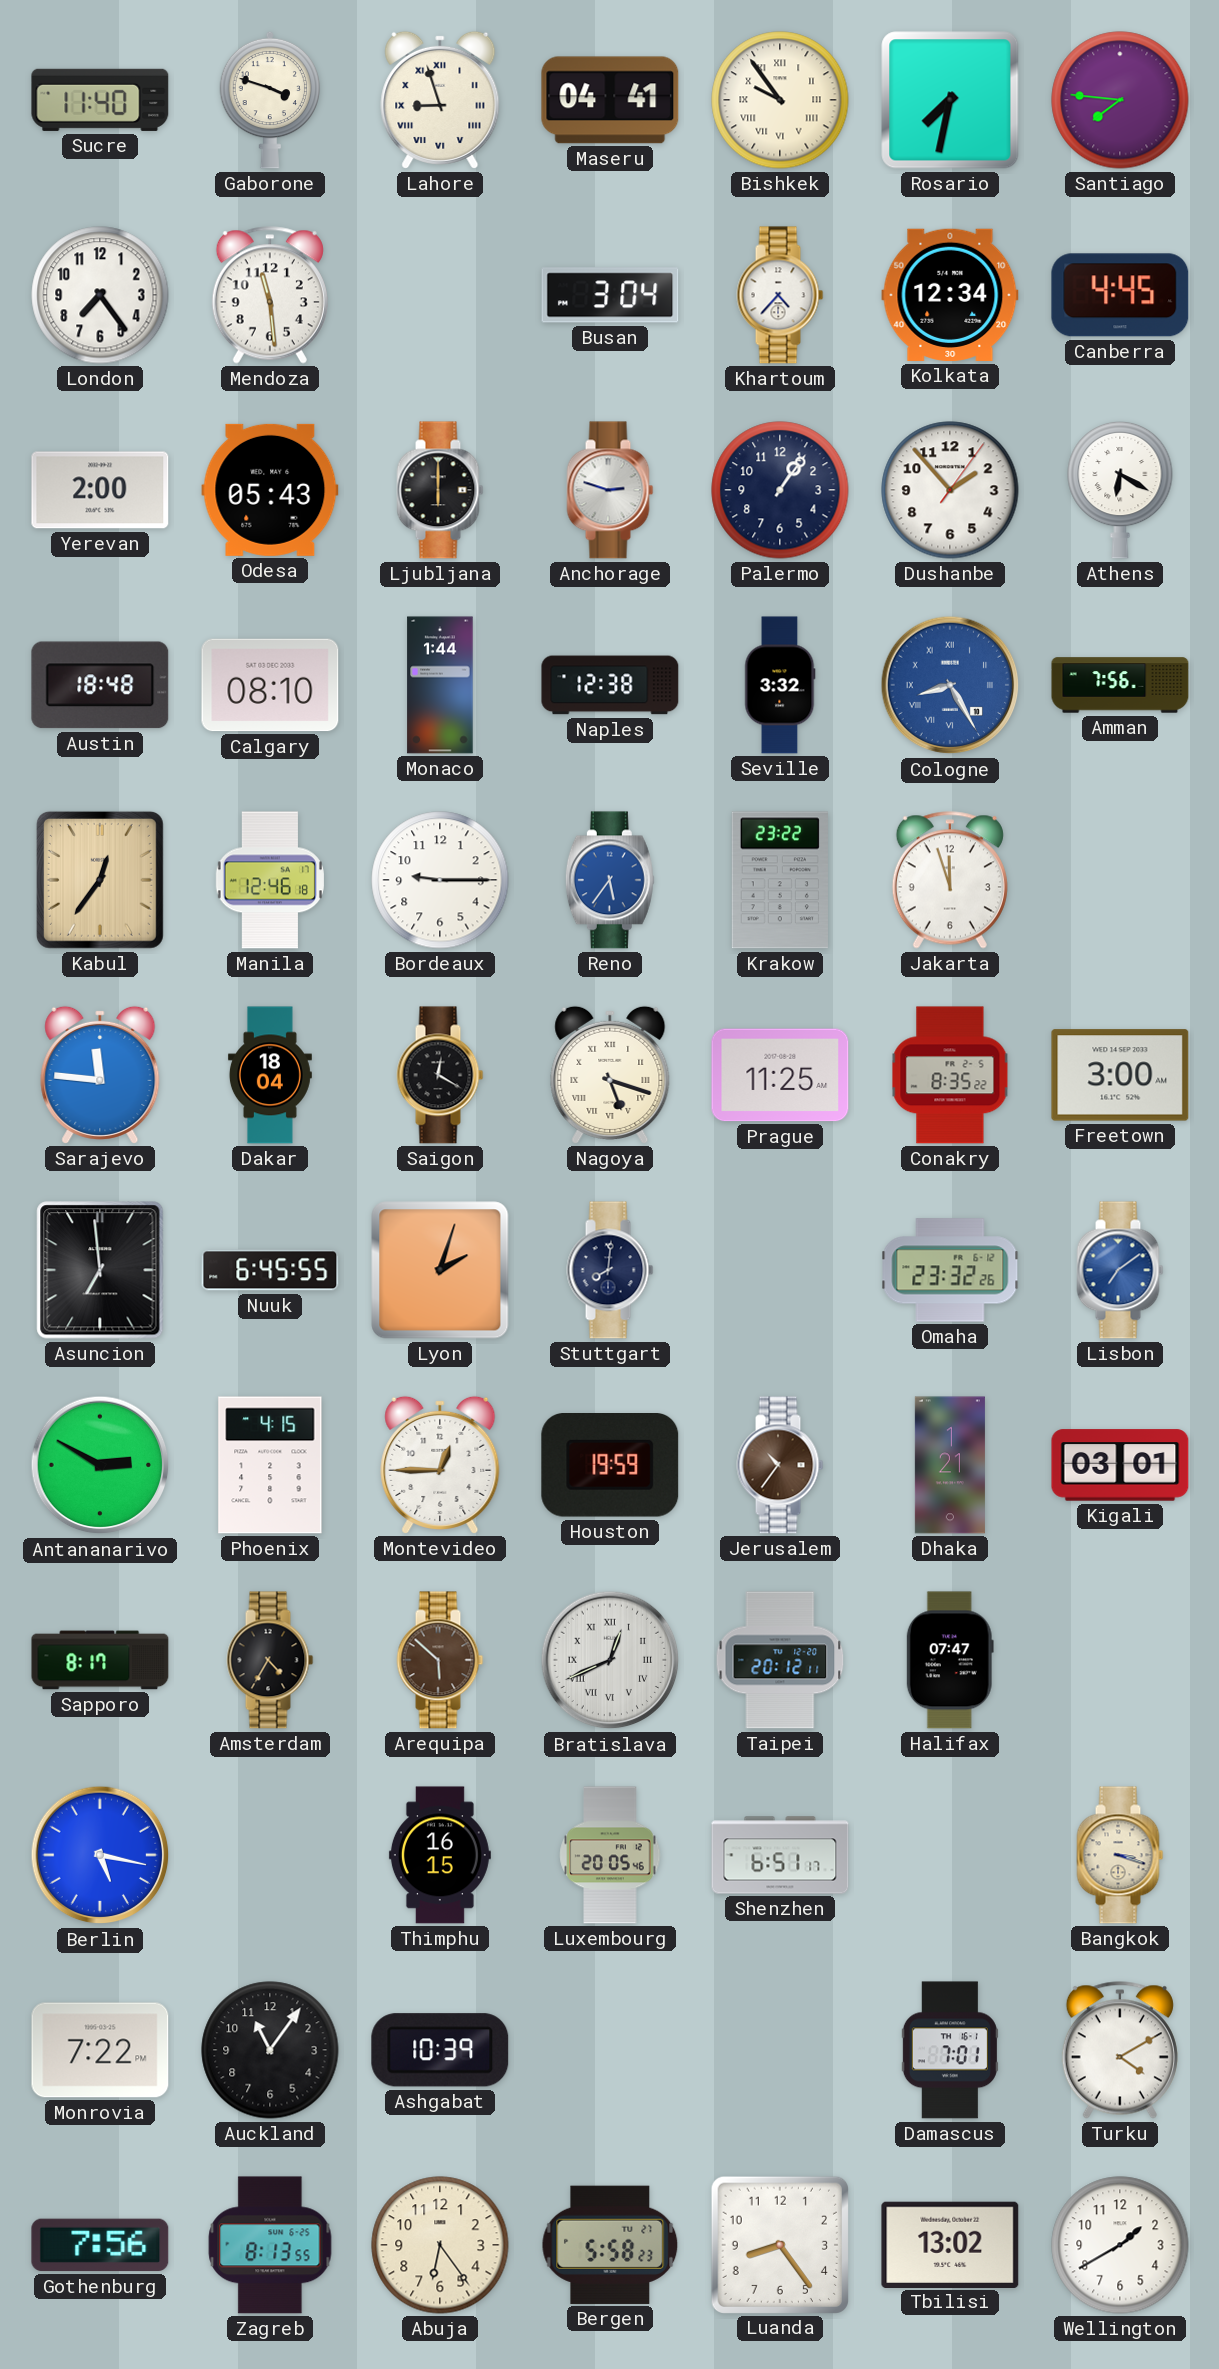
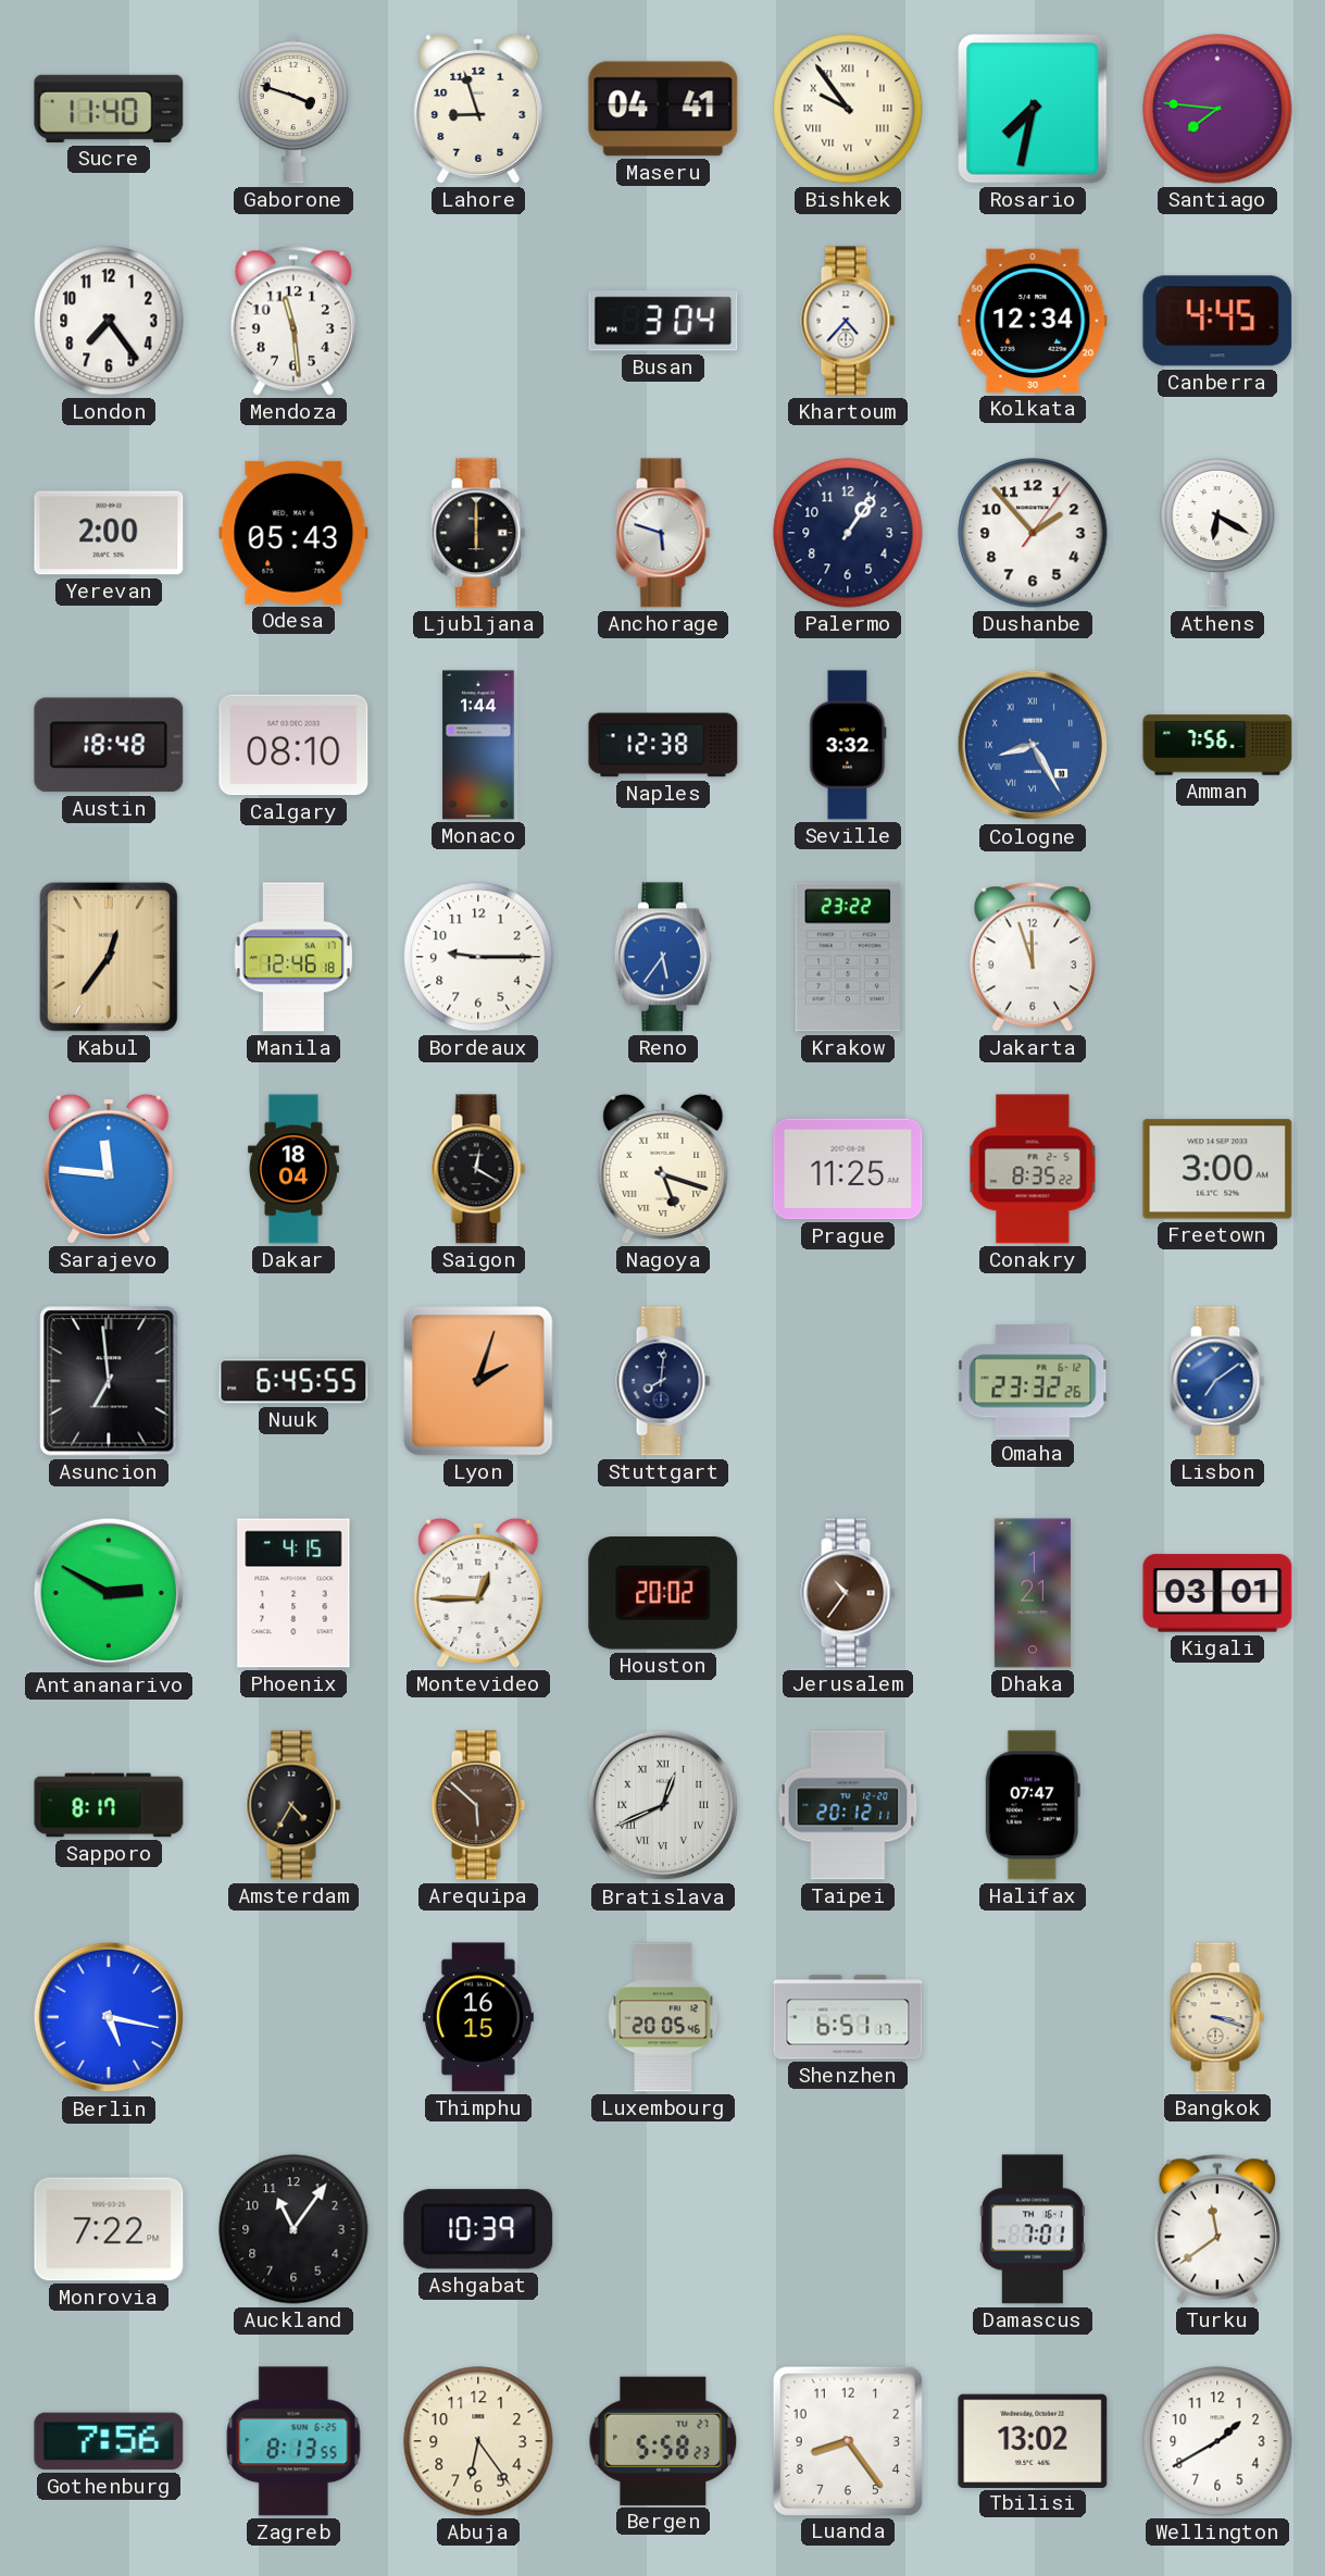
Lahore numerals: Roman -> Arabic (478, 109)
Anchorage: 2:48 -> 5:48 (663, 533)
Houston: 19:59 -> 20:02 (663, 1594)
Turku: 4:10 -> 11:39 (1217, 2229)
